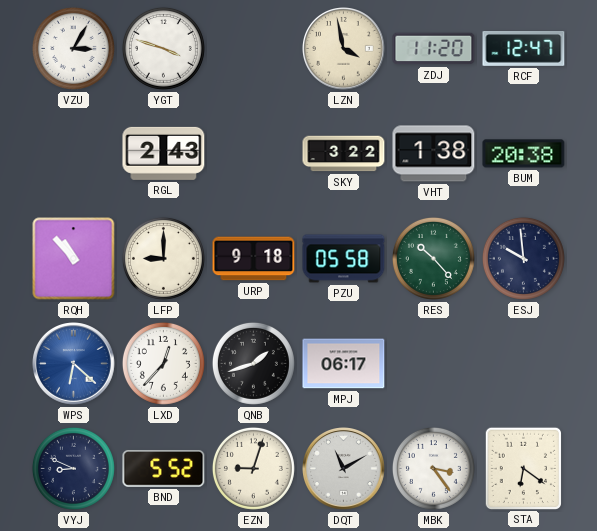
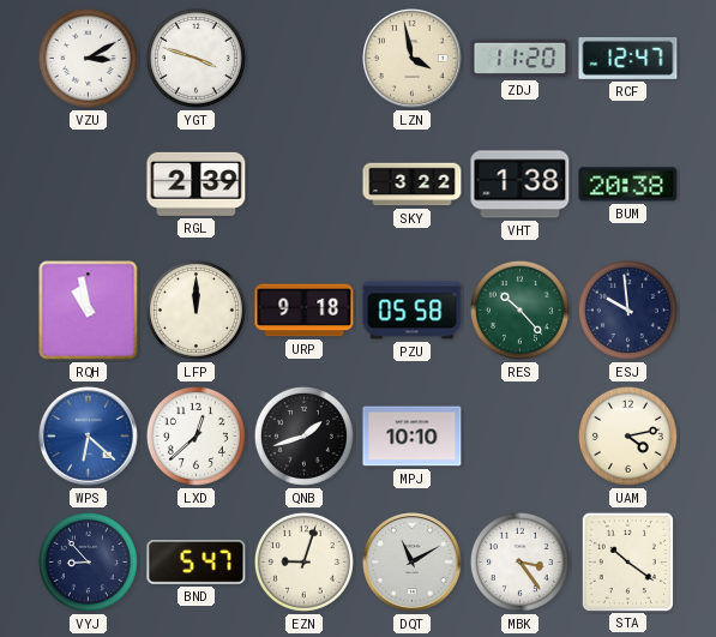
VZU: 3:05 -> 3:10 (88, 58)
RGL: 2:43 -> 2:39 (197, 184)
RQH: 10:53 -> 10:58 (89, 311)
LFP: 9:00 -> 12:00 (195, 310)
LXD: 12:37 -> 12:38 (195, 435)
MPJ: 06:17 -> 10:10 (413, 437)
UAM: none -> 4:13 (627, 435)
VYJ: 8:49 -> 8:53 (88, 561)
BND: 5:52 -> 5:47 (197, 563)
STA: 6:21 -> 10:21 (627, 561)
